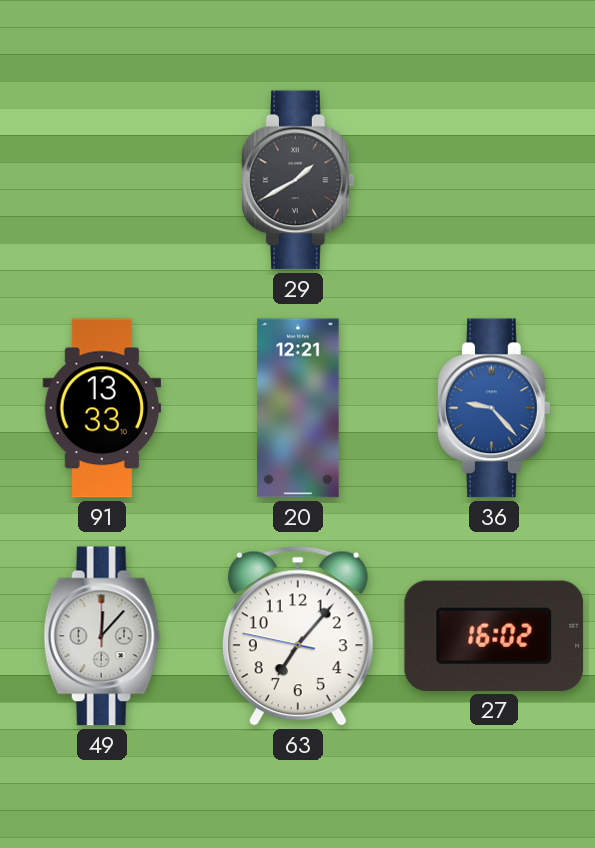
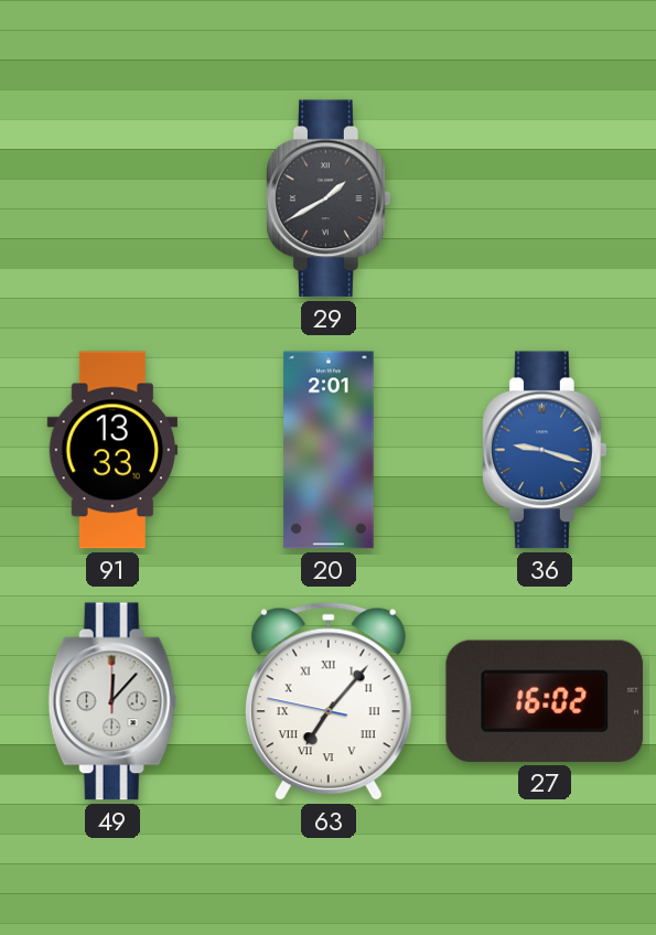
20: 12:21 -> 2:01 (329, 450)
36: 9:23 -> 9:18 (546, 450)
63 numerals: Arabic -> Roman (329, 701)
